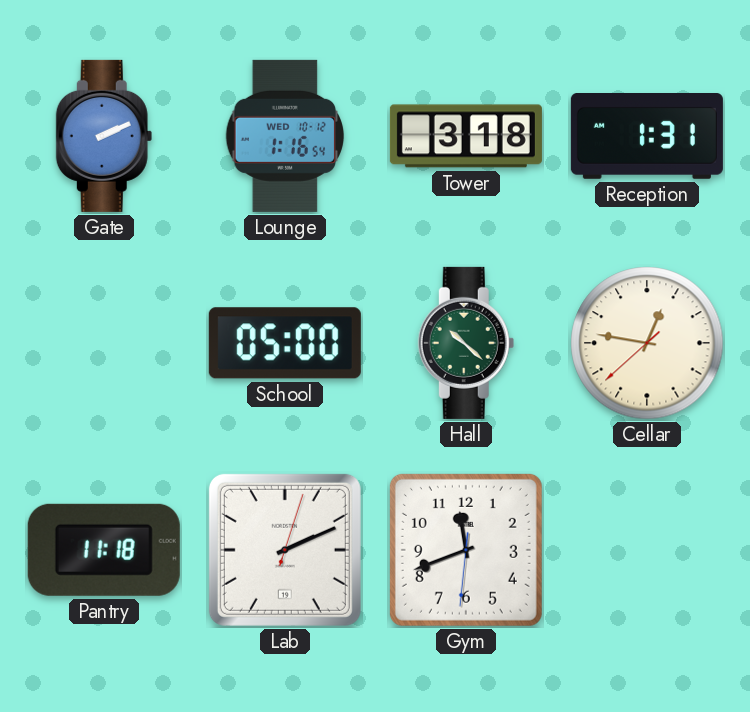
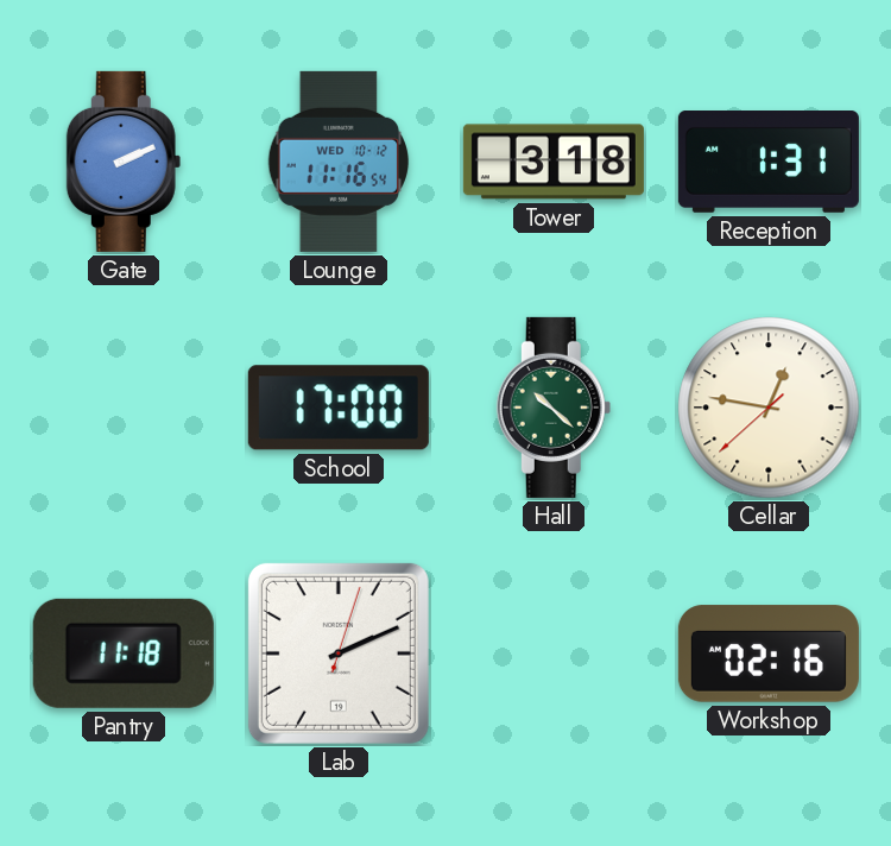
Lounge: 1:16 -> 11:16 (339, 162)
School: 05:00 -> 17:00 (339, 408)
Gym: 11:41 -> none (466, 550)
Workshop: none -> 02:16 (769, 654)
